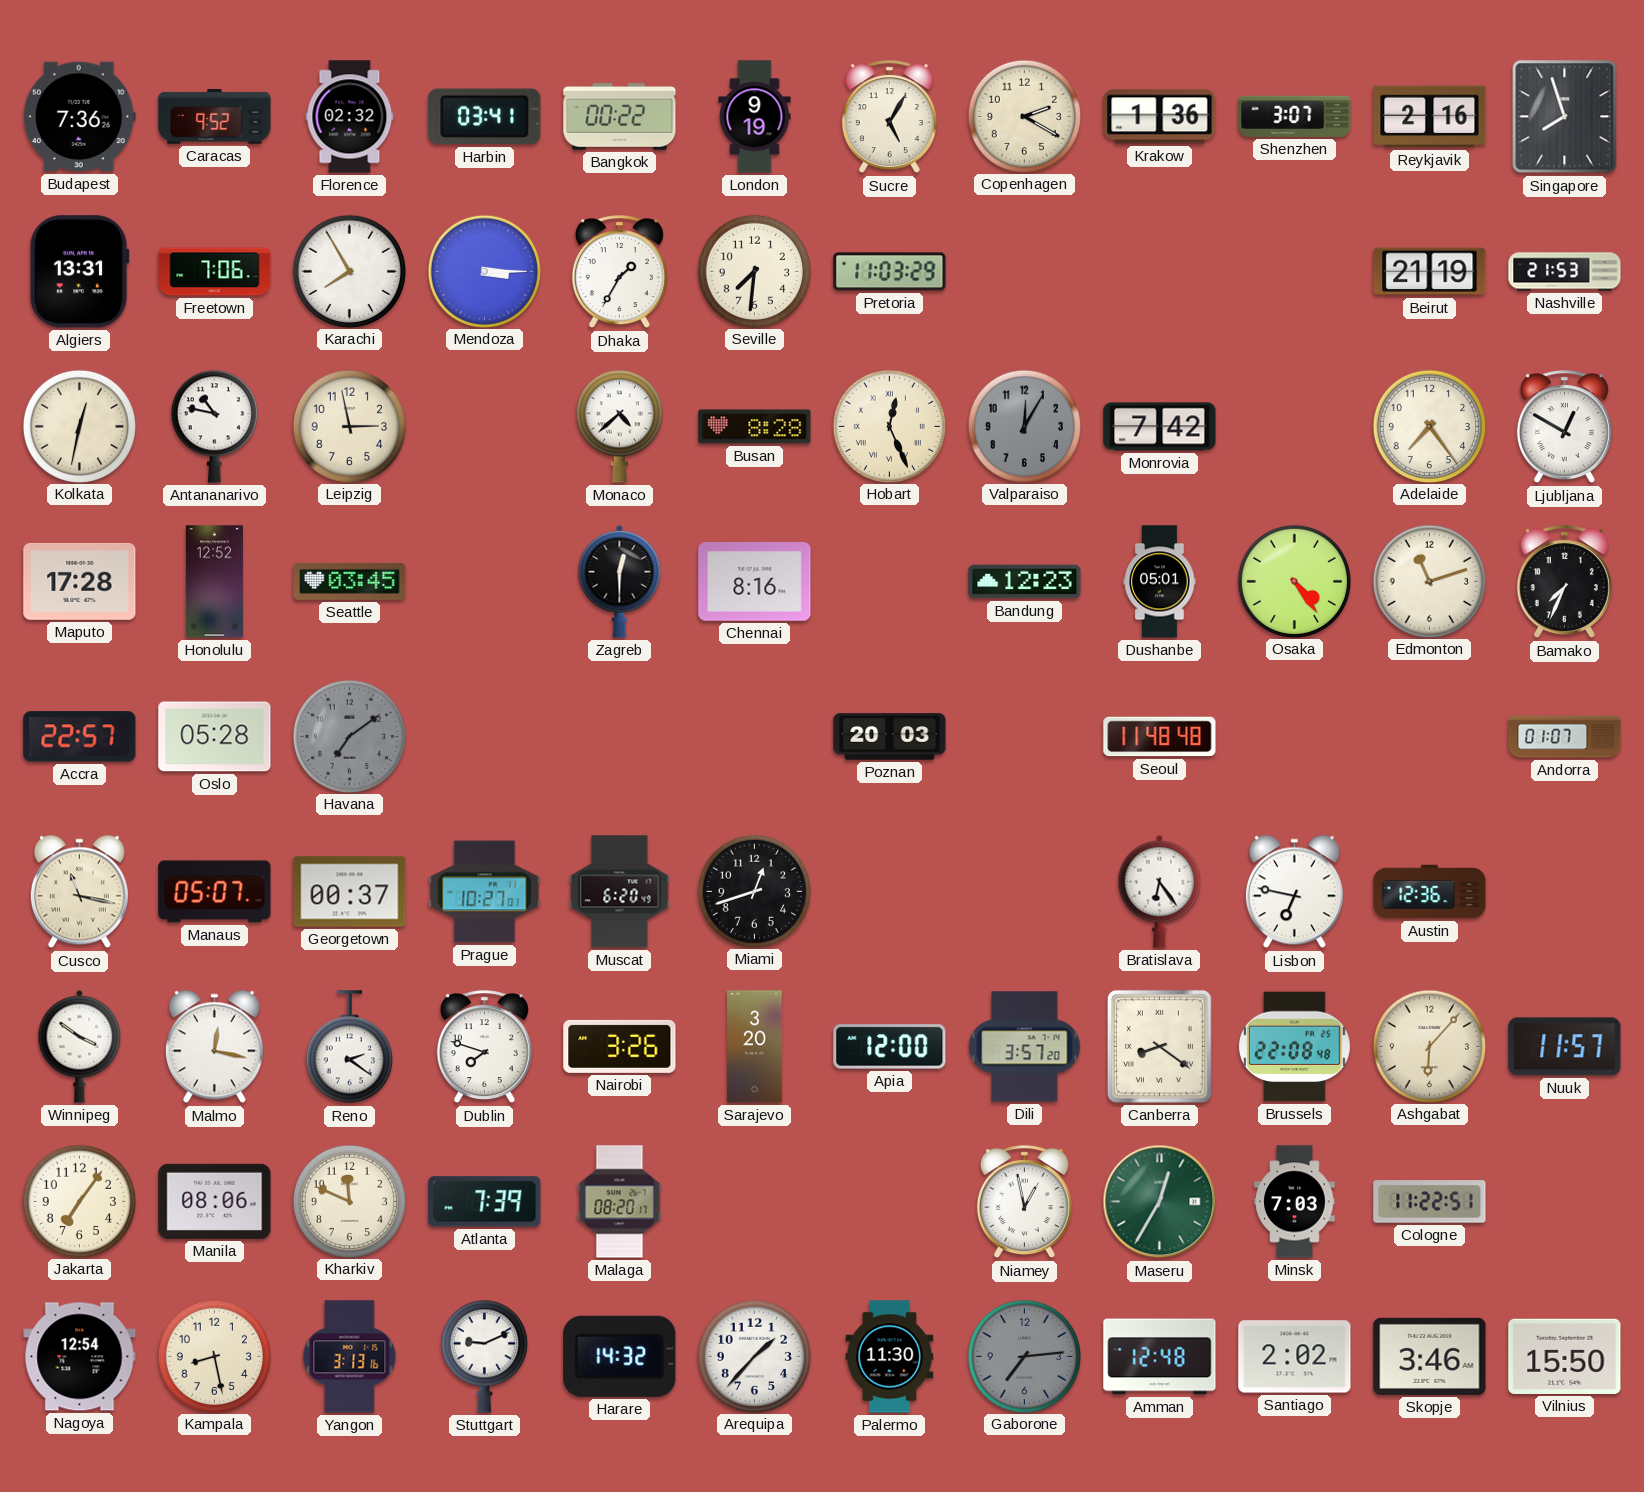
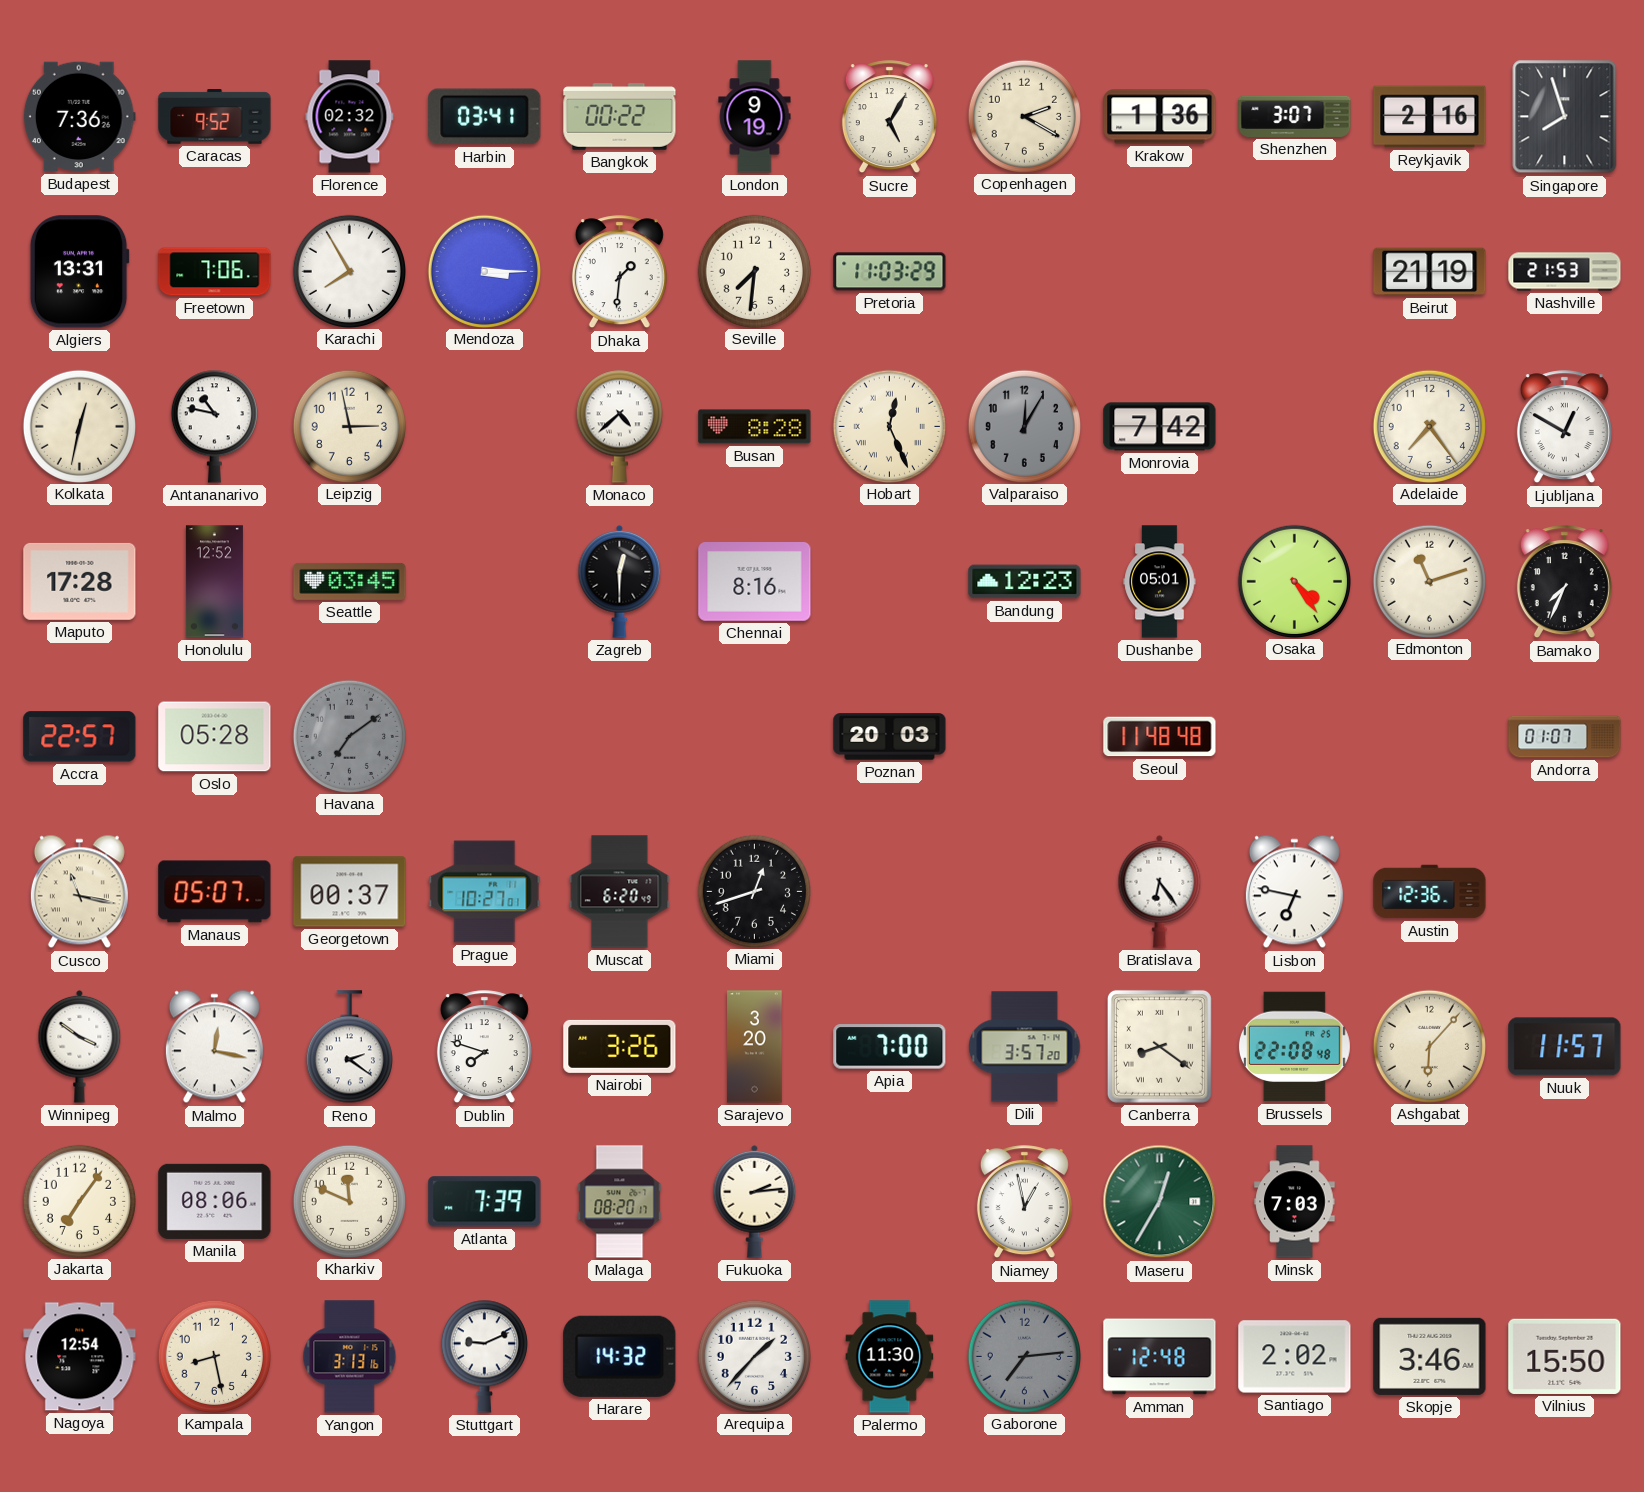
Dhaka: 1:35 -> 1:31 (619, 272)
Apia: 12:00 -> 7:00 (890, 1047)
Fukuoka: none -> 2:14 (755, 1201)
Cologne: 11:22 -> none (1430, 1202)
